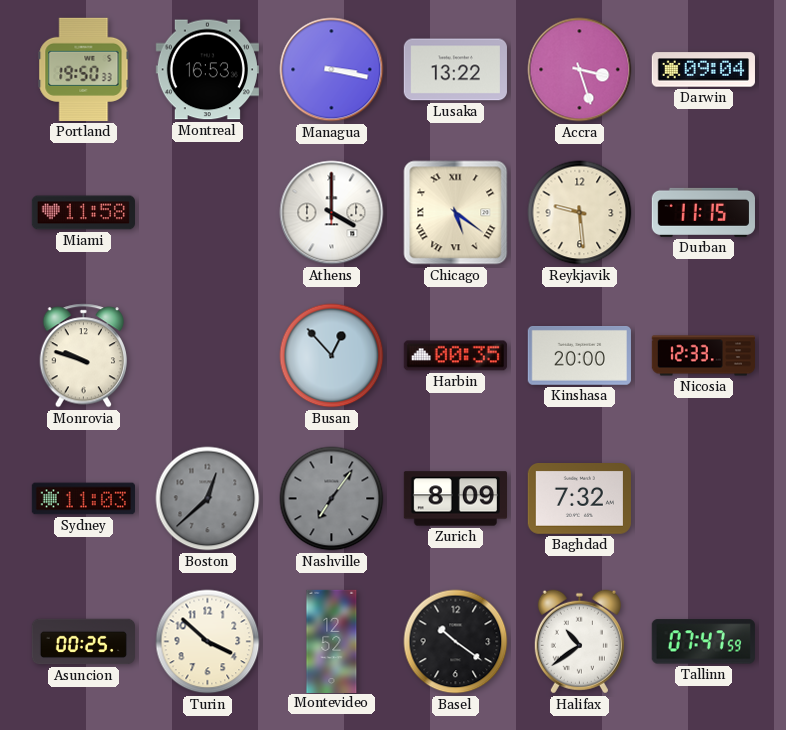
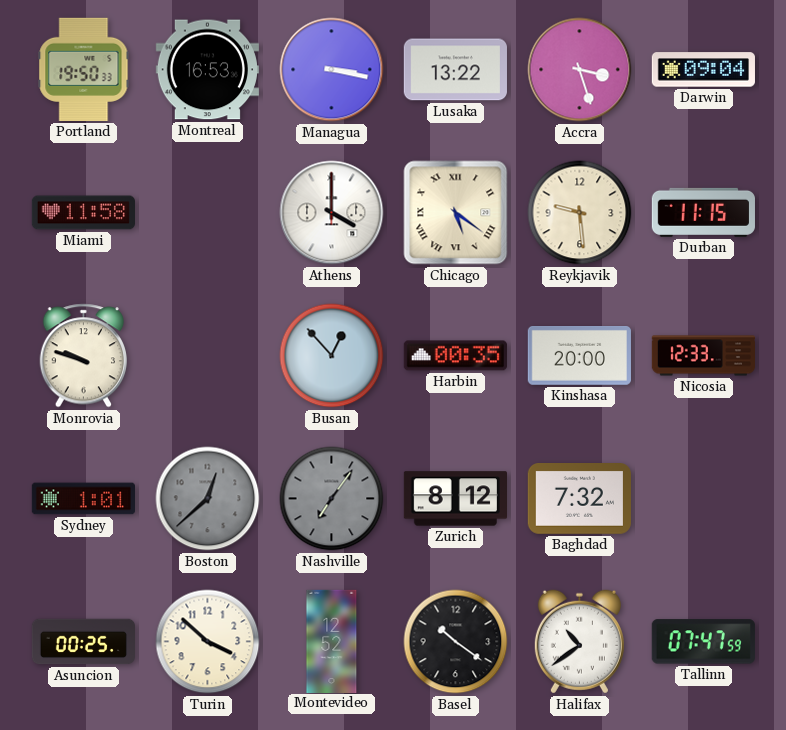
Sydney: 11:03 -> 1:01 (83, 499)
Zurich: 8:09 -> 8:12 (455, 499)
